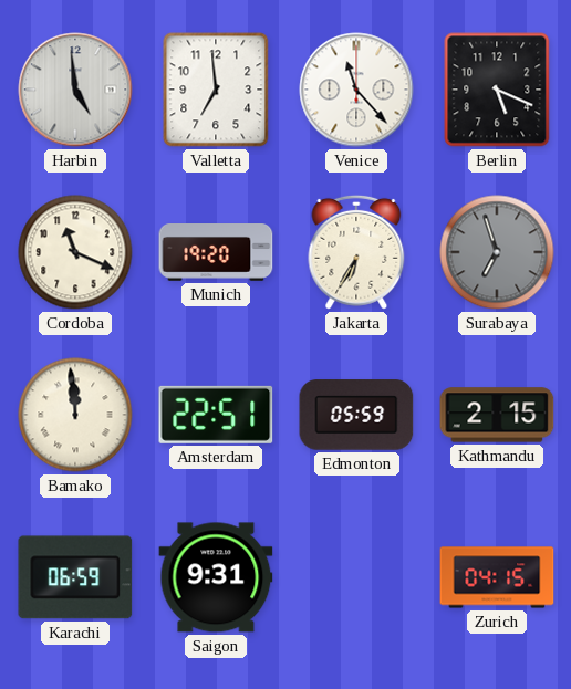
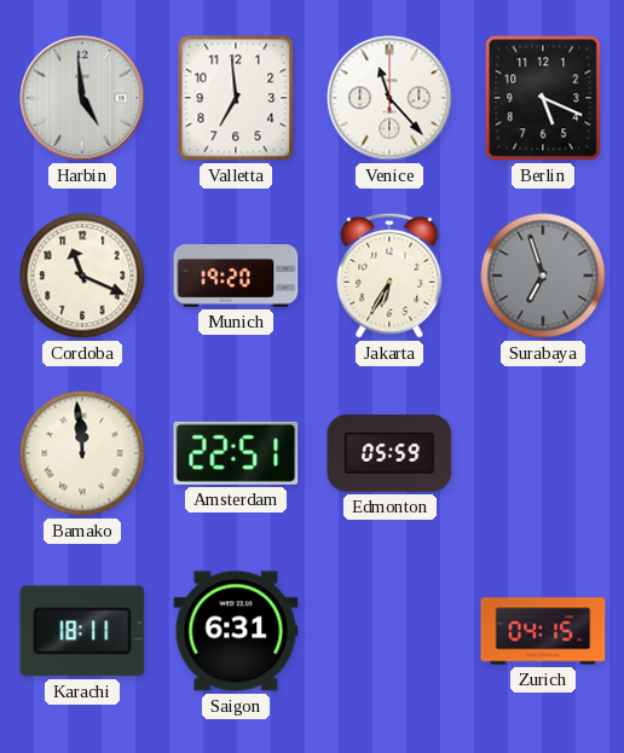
Kathmandu: 2:15 -> none (497, 415)
Karachi: 06:59 -> 18:11 (82, 631)
Saigon: 9:31 -> 6:31 (236, 631)
